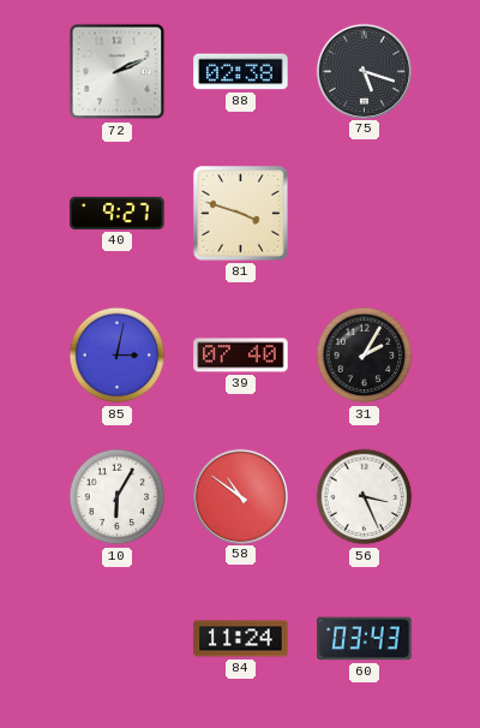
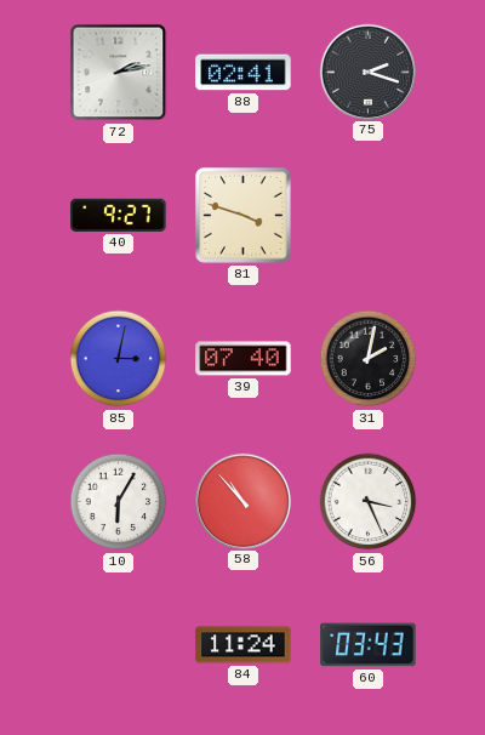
72: 2:11 -> 2:13 (119, 73)
88: 02:38 -> 02:41 (244, 73)
75: 5:18 -> 2:18 (367, 72)
31: 2:05 -> 2:02 (369, 359)
58: 10:51 -> 10:53 (242, 501)
